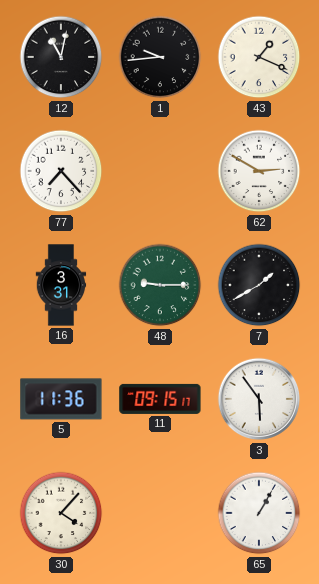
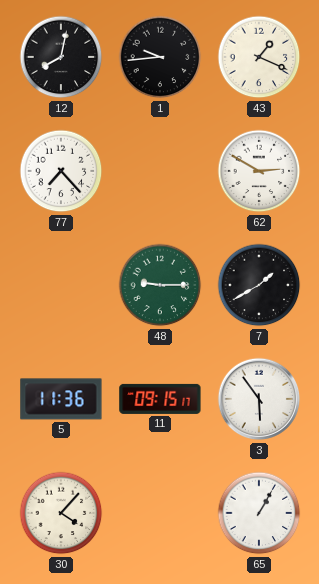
12: 11:02 -> 8:02 (61, 57)
16: 3:31 -> none (61, 285)
